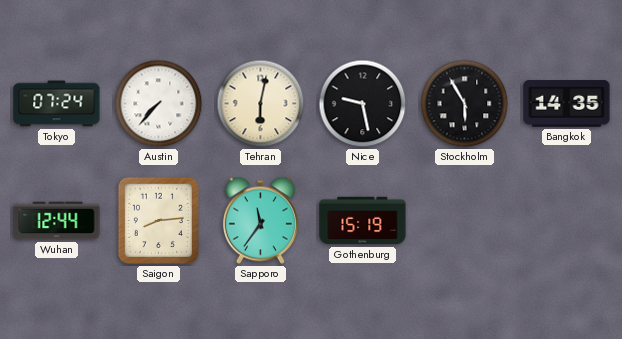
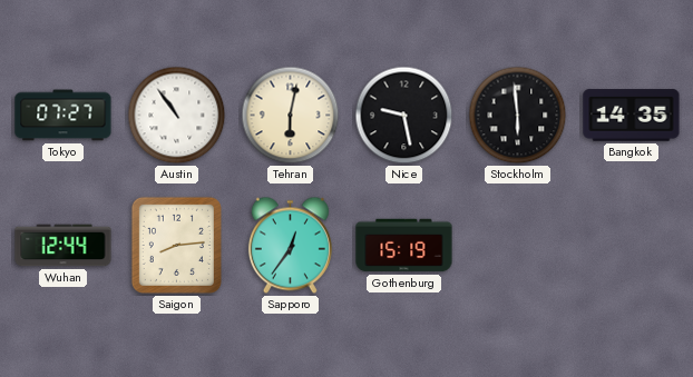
Tokyo: 07:24 -> 07:27 (64, 116)
Austin: 7:37 -> 10:54 (177, 116)
Stockholm: 5:55 -> 5:59 (518, 116)
Sapporo: 11:36 -> 12:36 (290, 246)
